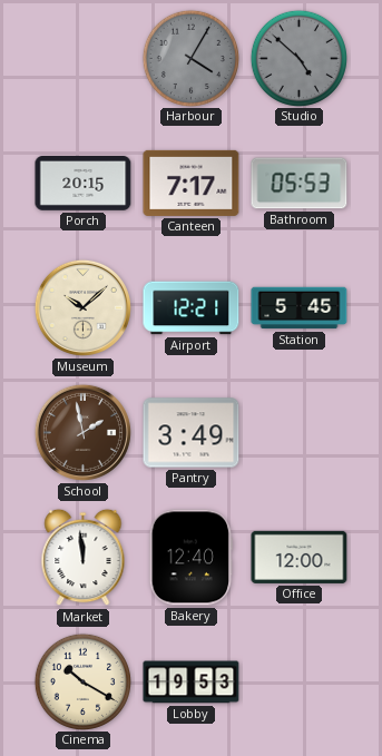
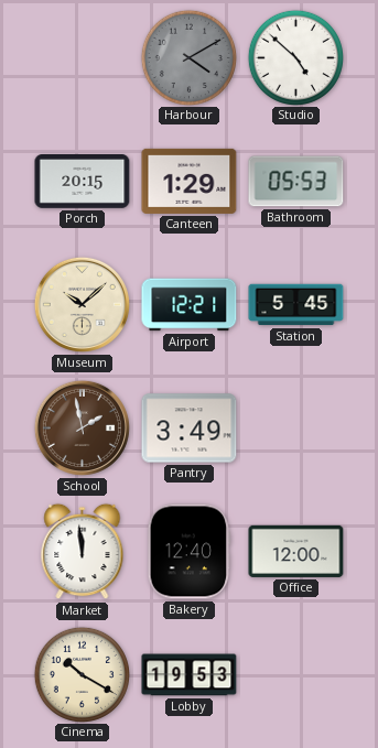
Harbour: 4:05 -> 4:10 (188, 57)
Studio dial: grey -> white (295, 57)
Canteen: 7:17 -> 1:29 (190, 181)
